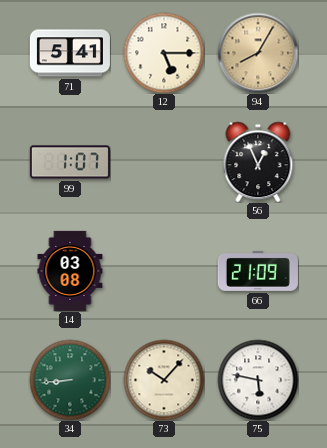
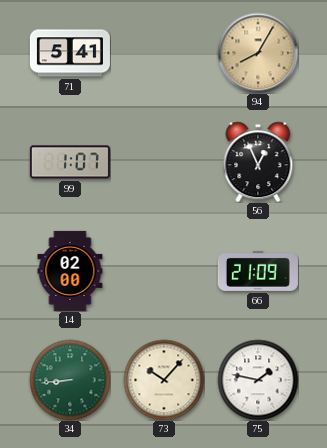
12: 5:15 -> none (164, 53)
14: 03:08 -> 02:00 (70, 271)
75: 5:47 -> 1:47 (258, 380)
